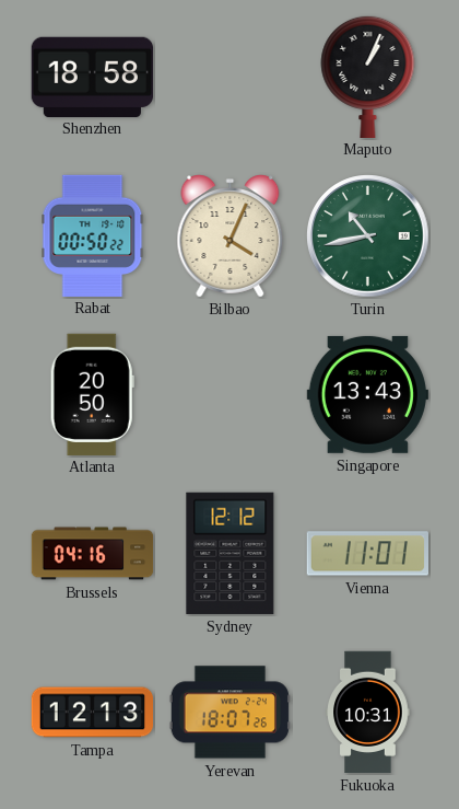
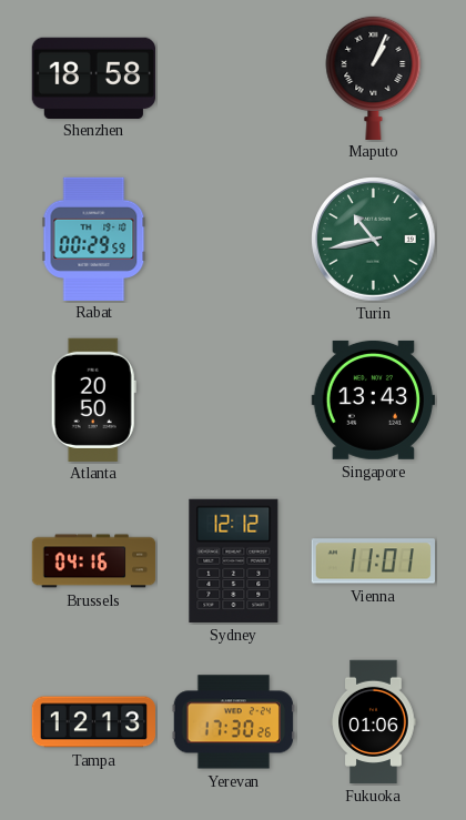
Rabat: 00:50 -> 00:29 (94, 239)
Bilbao: 4:04 -> none (231, 236)
Yerevan: 18:07 -> 17:30 (233, 722)
Fukuoka: 10:31 -> 01:06 (374, 722)
